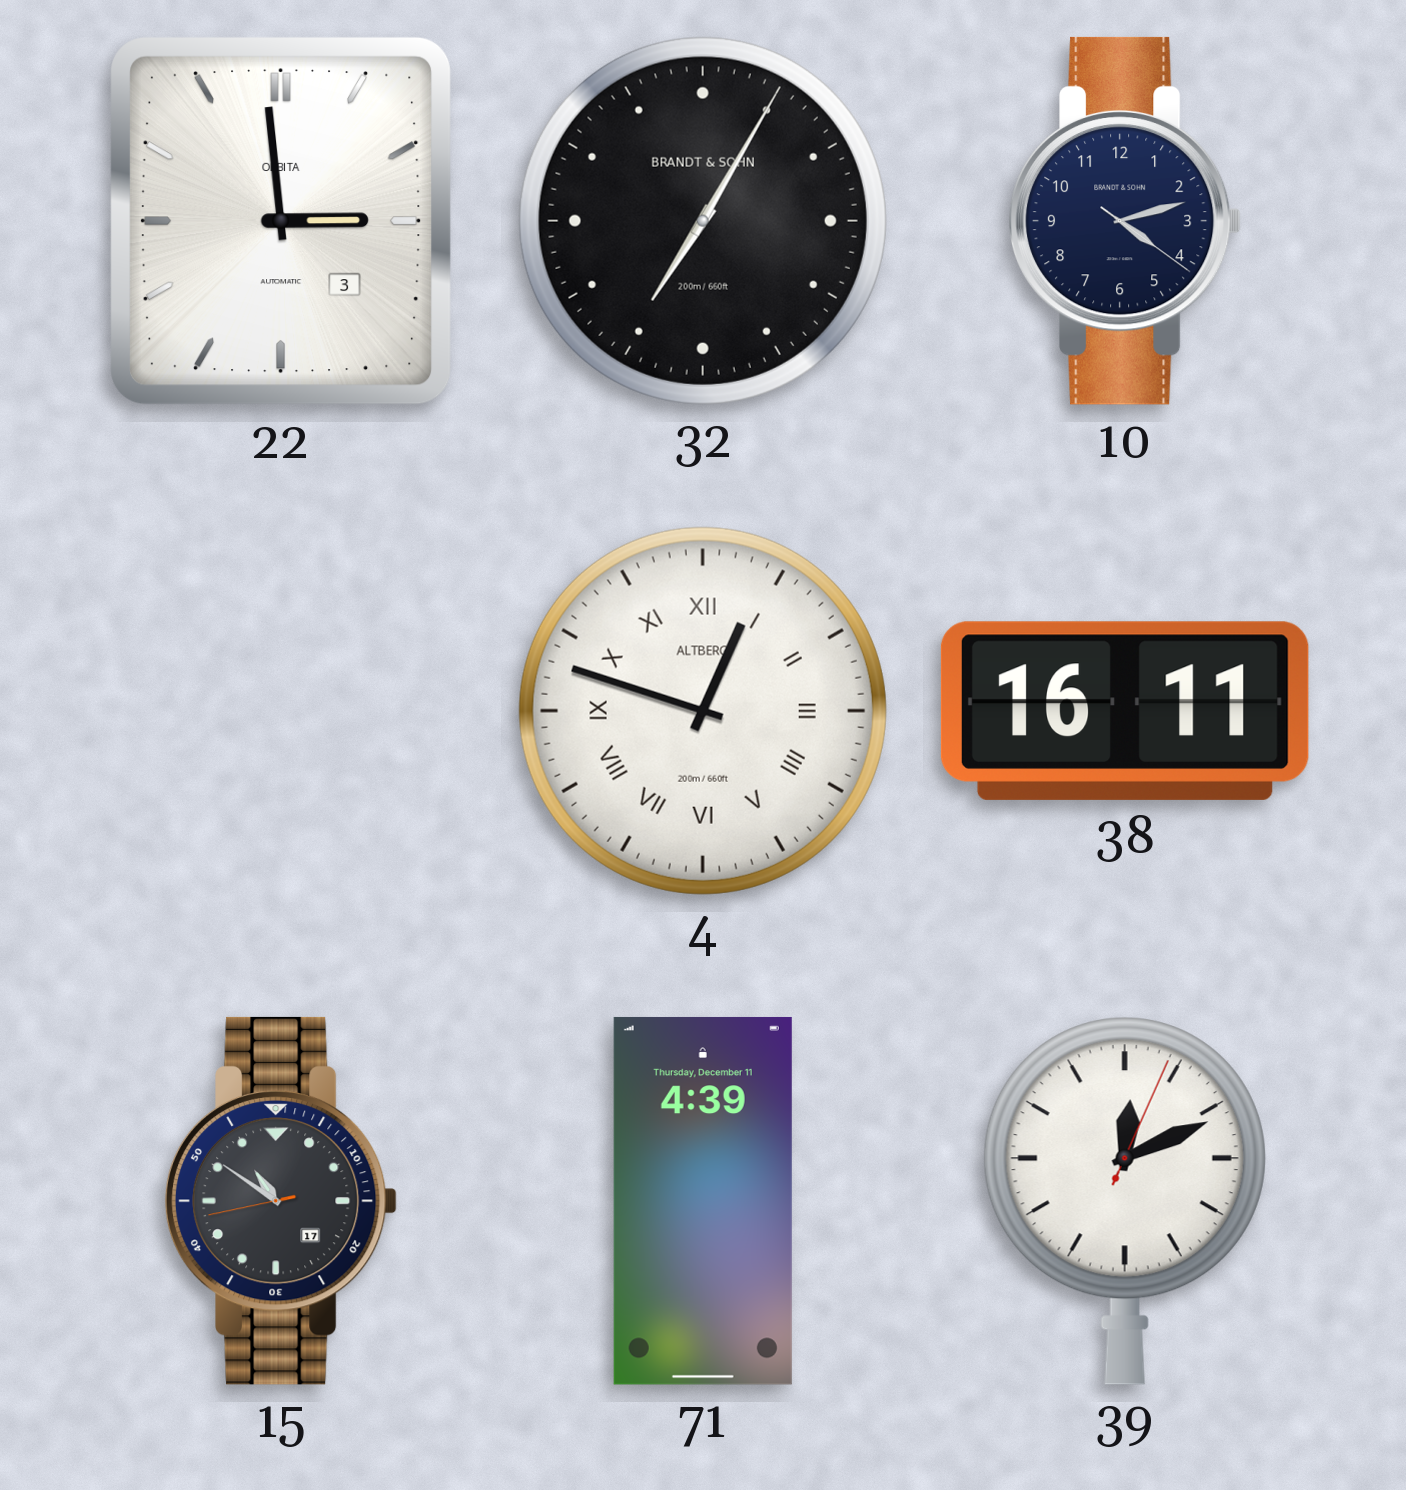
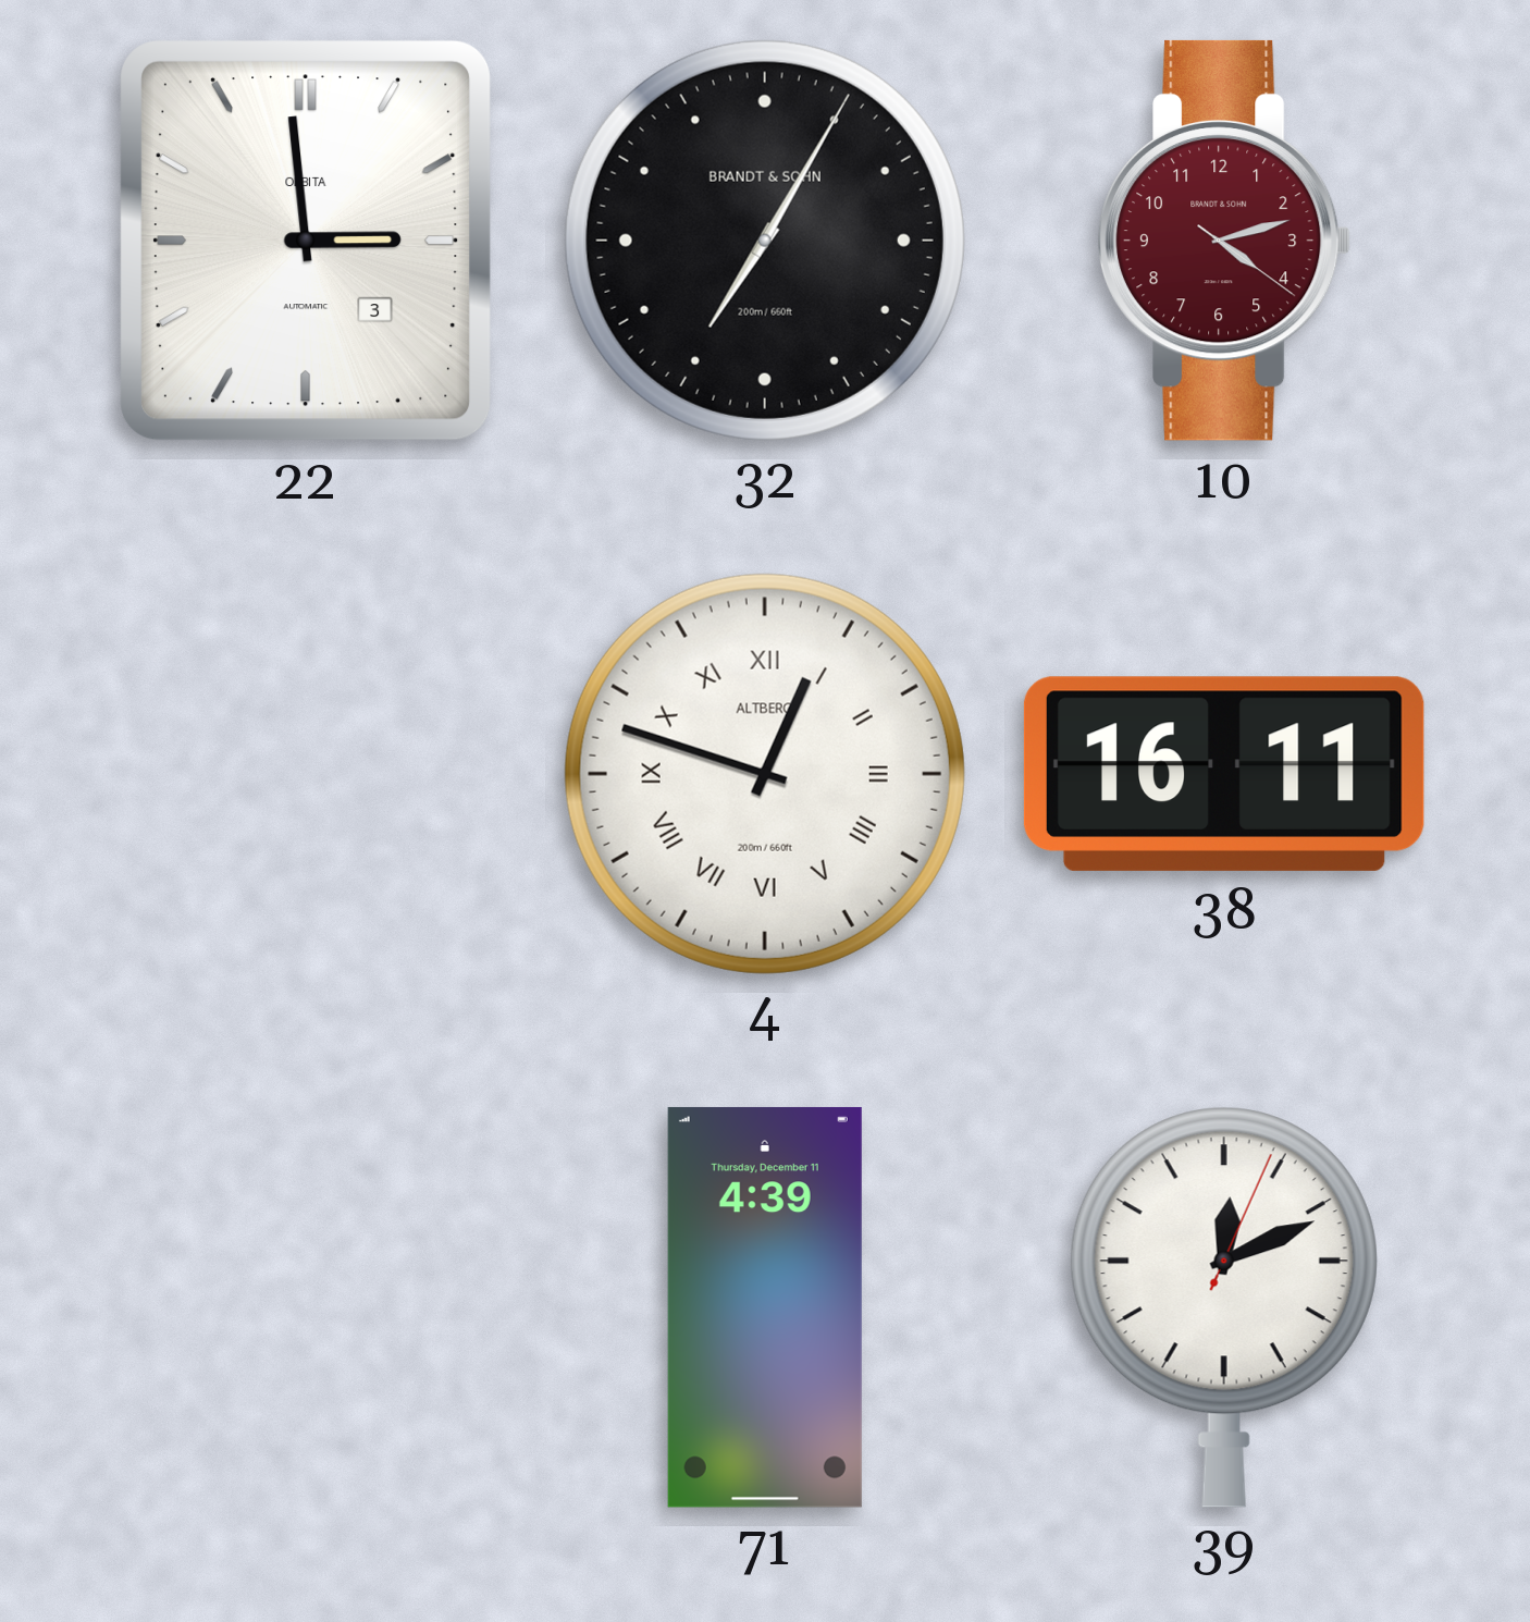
10 dial: navy -> burgundy (1224, 241)
15: 10:50 -> none (281, 1201)
